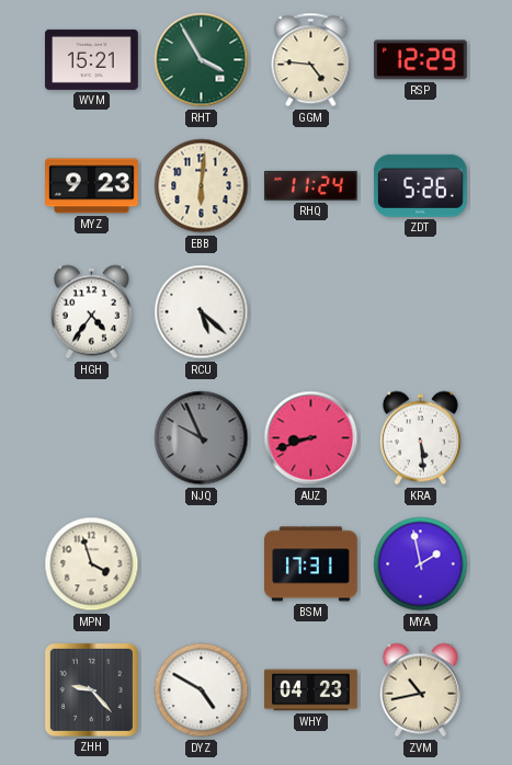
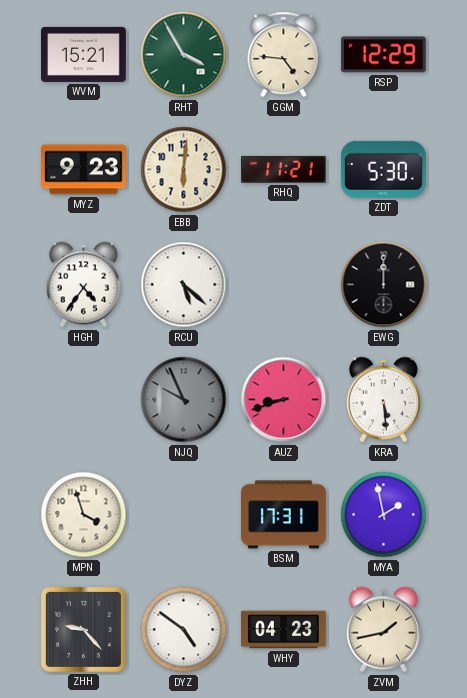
RHQ: 11:24 -> 11:21 (284, 169)
ZDT: 5:26 -> 5:30 (383, 169)
EWG: none -> 12:00 (384, 285)
DYZ: 4:50 -> 4:51 (184, 630)
ZVM: 10:43 -> 1:43 (383, 630)
